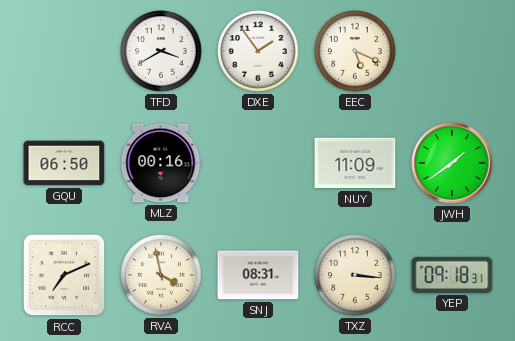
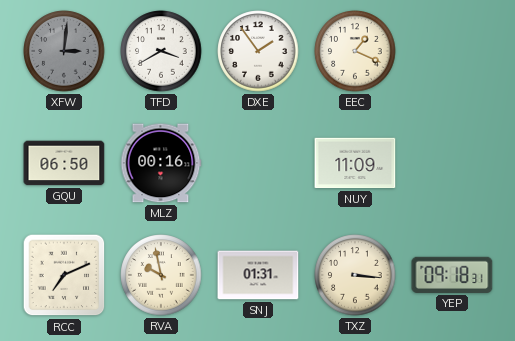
XFW: none -> 3:01 (64, 51)
EEC: 5:19 -> 1:19 (355, 51)
JWH: 1:39 -> none (452, 163)
RVA: 3:58 -> 9:58 (161, 275)
SNJ: 08:31 -> 01:31 (258, 275)
